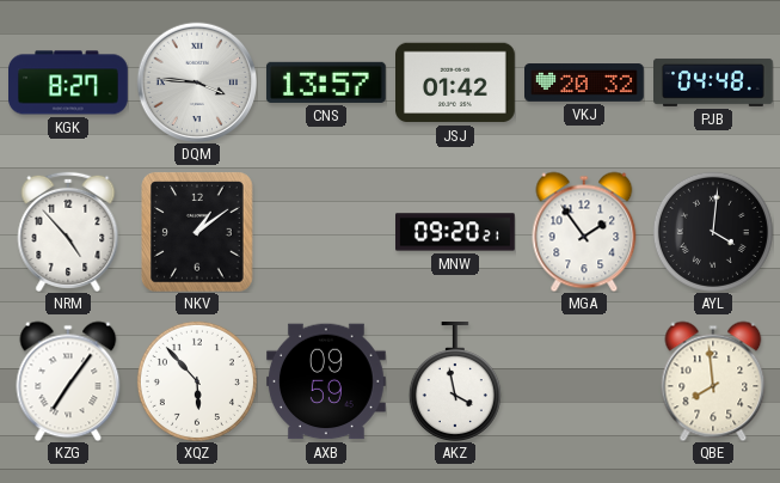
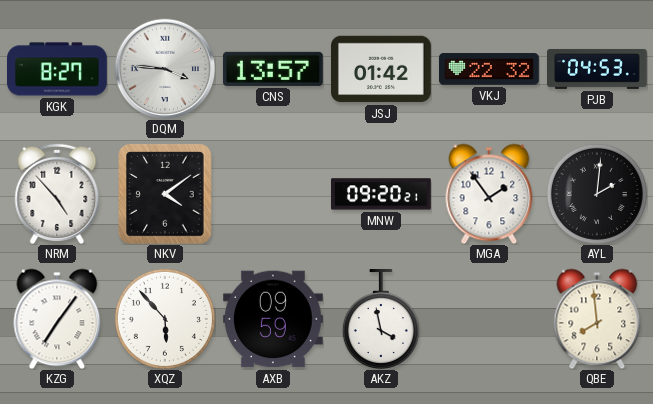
VKJ: 20:32 -> 22:32 (490, 69)
PJB: 04:48 -> 04:53 (598, 69)
NKV: 1:09 -> 4:09 (166, 194)
AYL: 4:01 -> 2:01 (597, 194)
